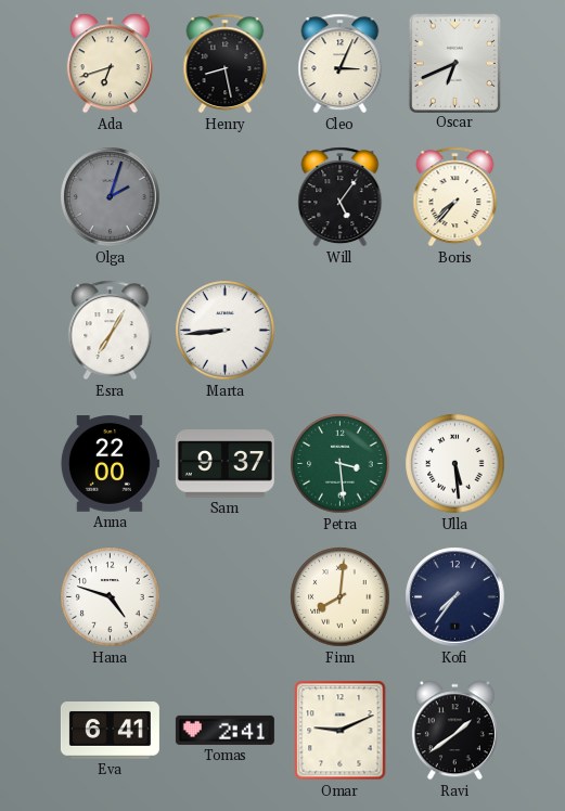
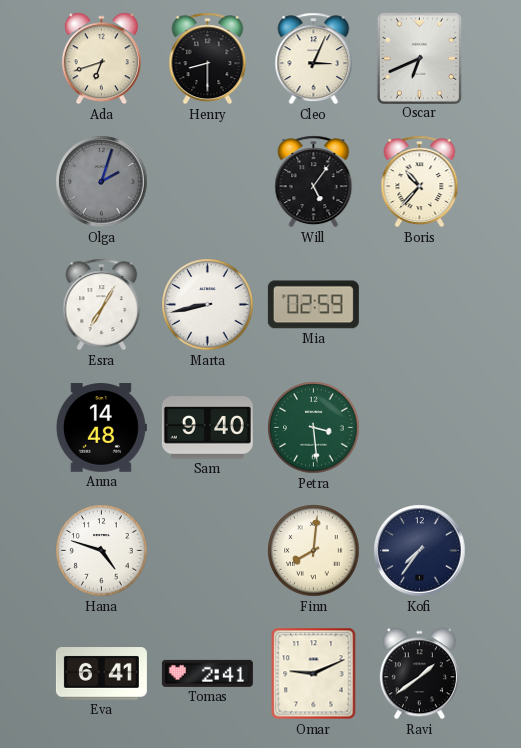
Henry: 8:28 -> 8:30 (208, 59)
Boris: 7:37 -> 10:37 (420, 182)
Marta: 8:44 -> 8:43 (208, 305)
Mia: none -> 02:59 (313, 305)
Anna: 22:00 -> 14:48 (101, 428)
Sam: 9:37 -> 9:40 (207, 428)
Ulla: 5:29 -> none (455, 464)
